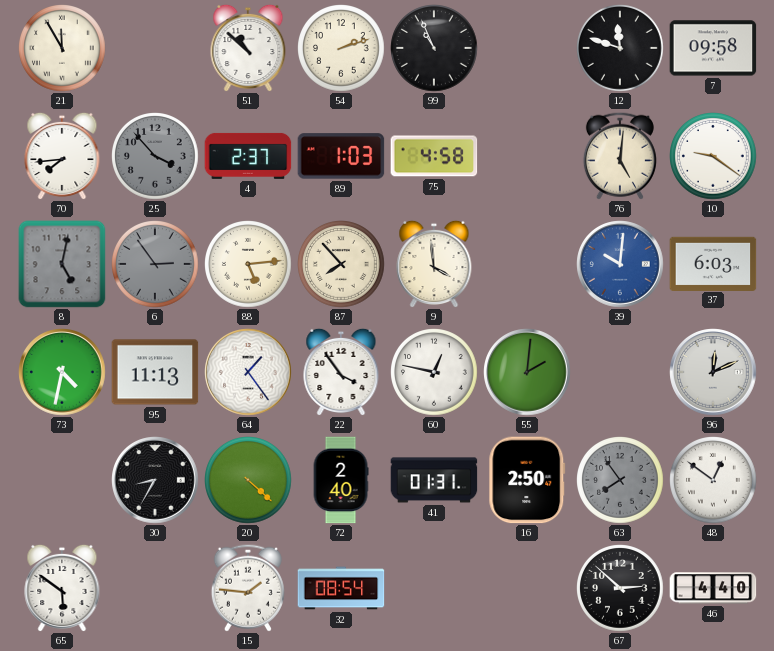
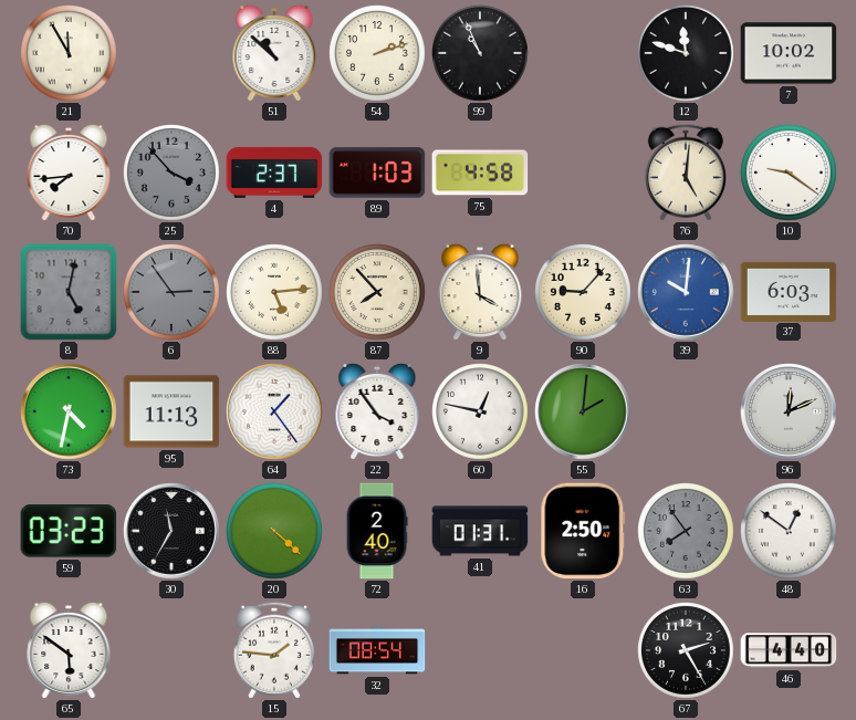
7: 09:58 -> 10:02 (789, 53)
90: none -> 9:07 (584, 293)
59: none -> 03:23 (69, 531)
30: 8:35 -> 11:35 (171, 531)
67: 2:52 -> 2:25 (687, 651)
